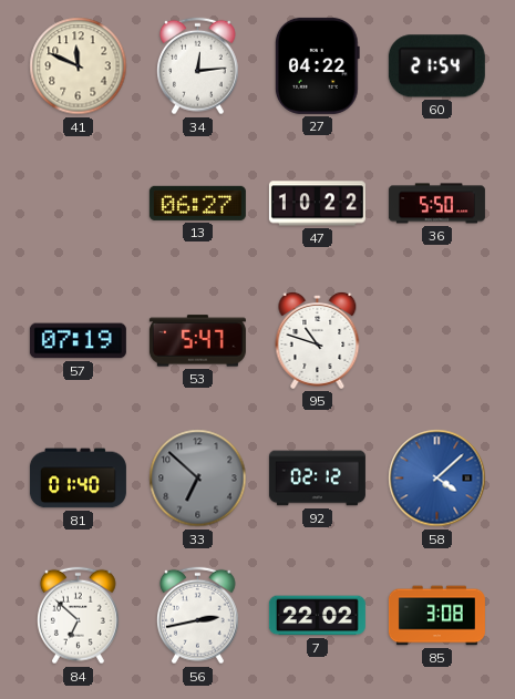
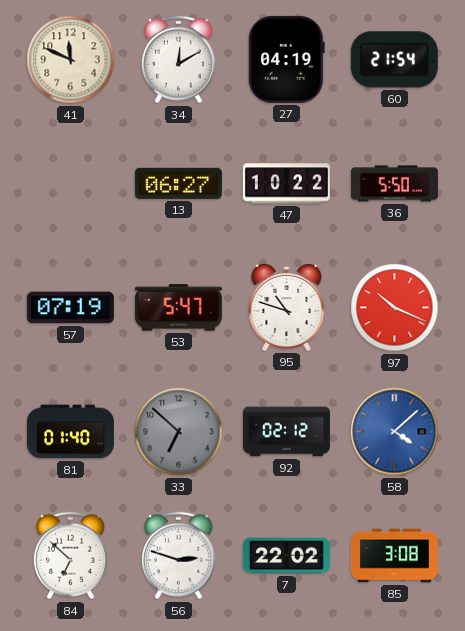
34: 12:14 -> 12:10 (178, 60)
27: 04:22 -> 04:19 (286, 59)
97: none -> 10:19 (395, 308)
56: 2:43 -> 2:48 (178, 556)
